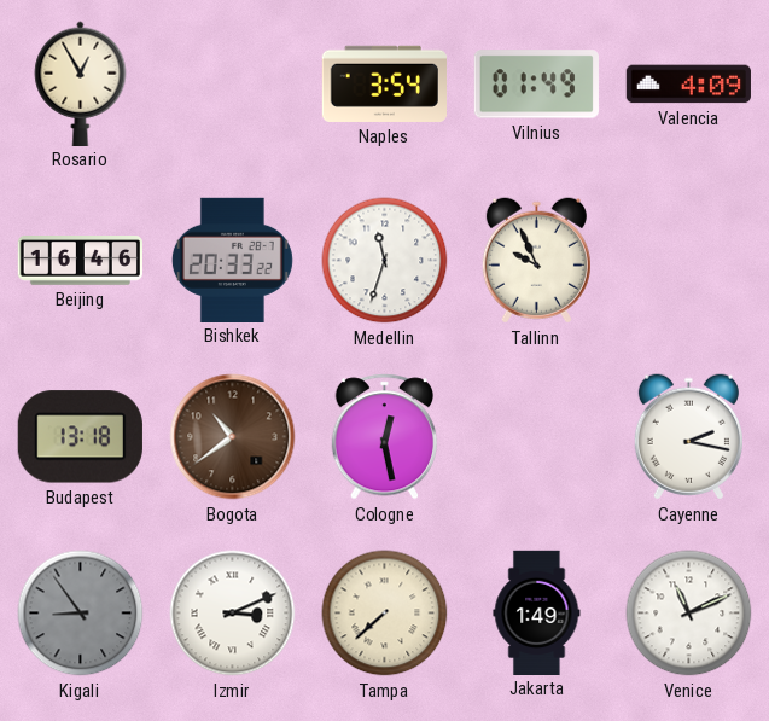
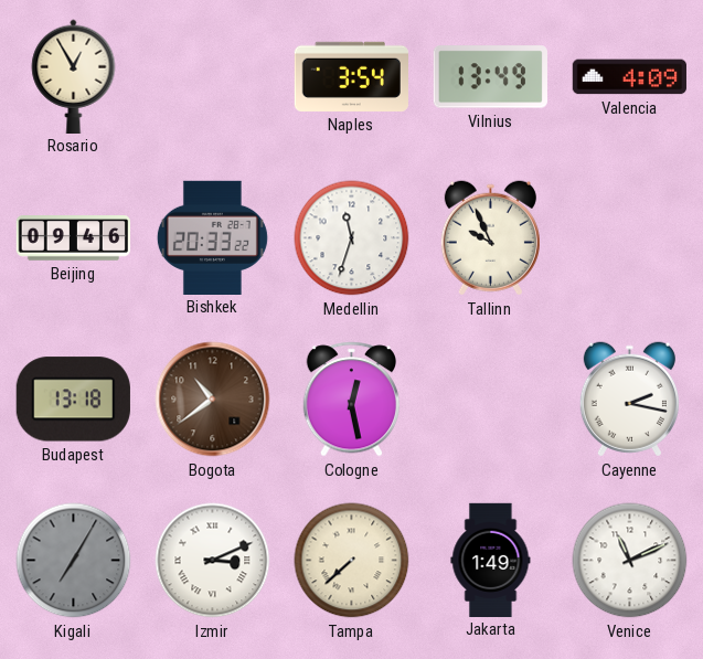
Vilnius: 01:49 -> 13:49 (490, 77)
Beijing: 16:46 -> 09:46 (73, 238)
Kigali: 8:54 -> 7:05 (74, 561)
